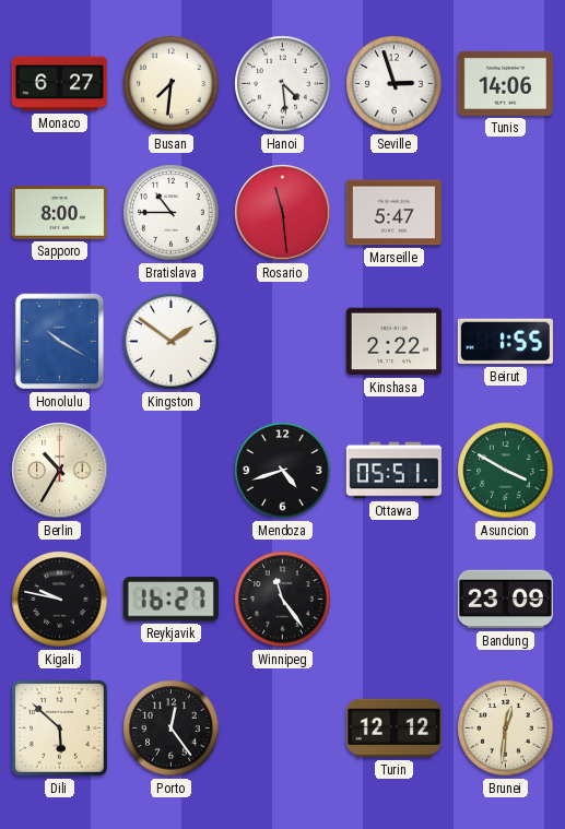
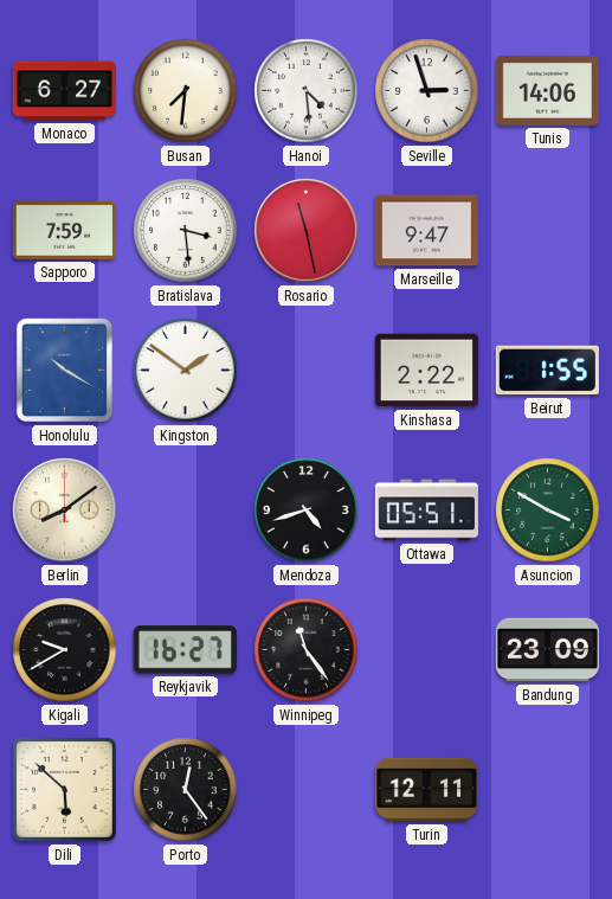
Sapporo: 8:00 -> 7:59 (64, 231)
Bratislava: 10:45 -> 3:29 (186, 231)
Rosario: 11:29 -> 11:28 (307, 231)
Marseille: 5:47 -> 9:47 (426, 231)
Berlin: 10:35 -> 8:09 (65, 510)
Kigali: 9:47 -> 9:40 (65, 650)
Turin: 12:12 -> 12:11 (426, 790)
Brunei: 12:31 -> none (506, 729)
